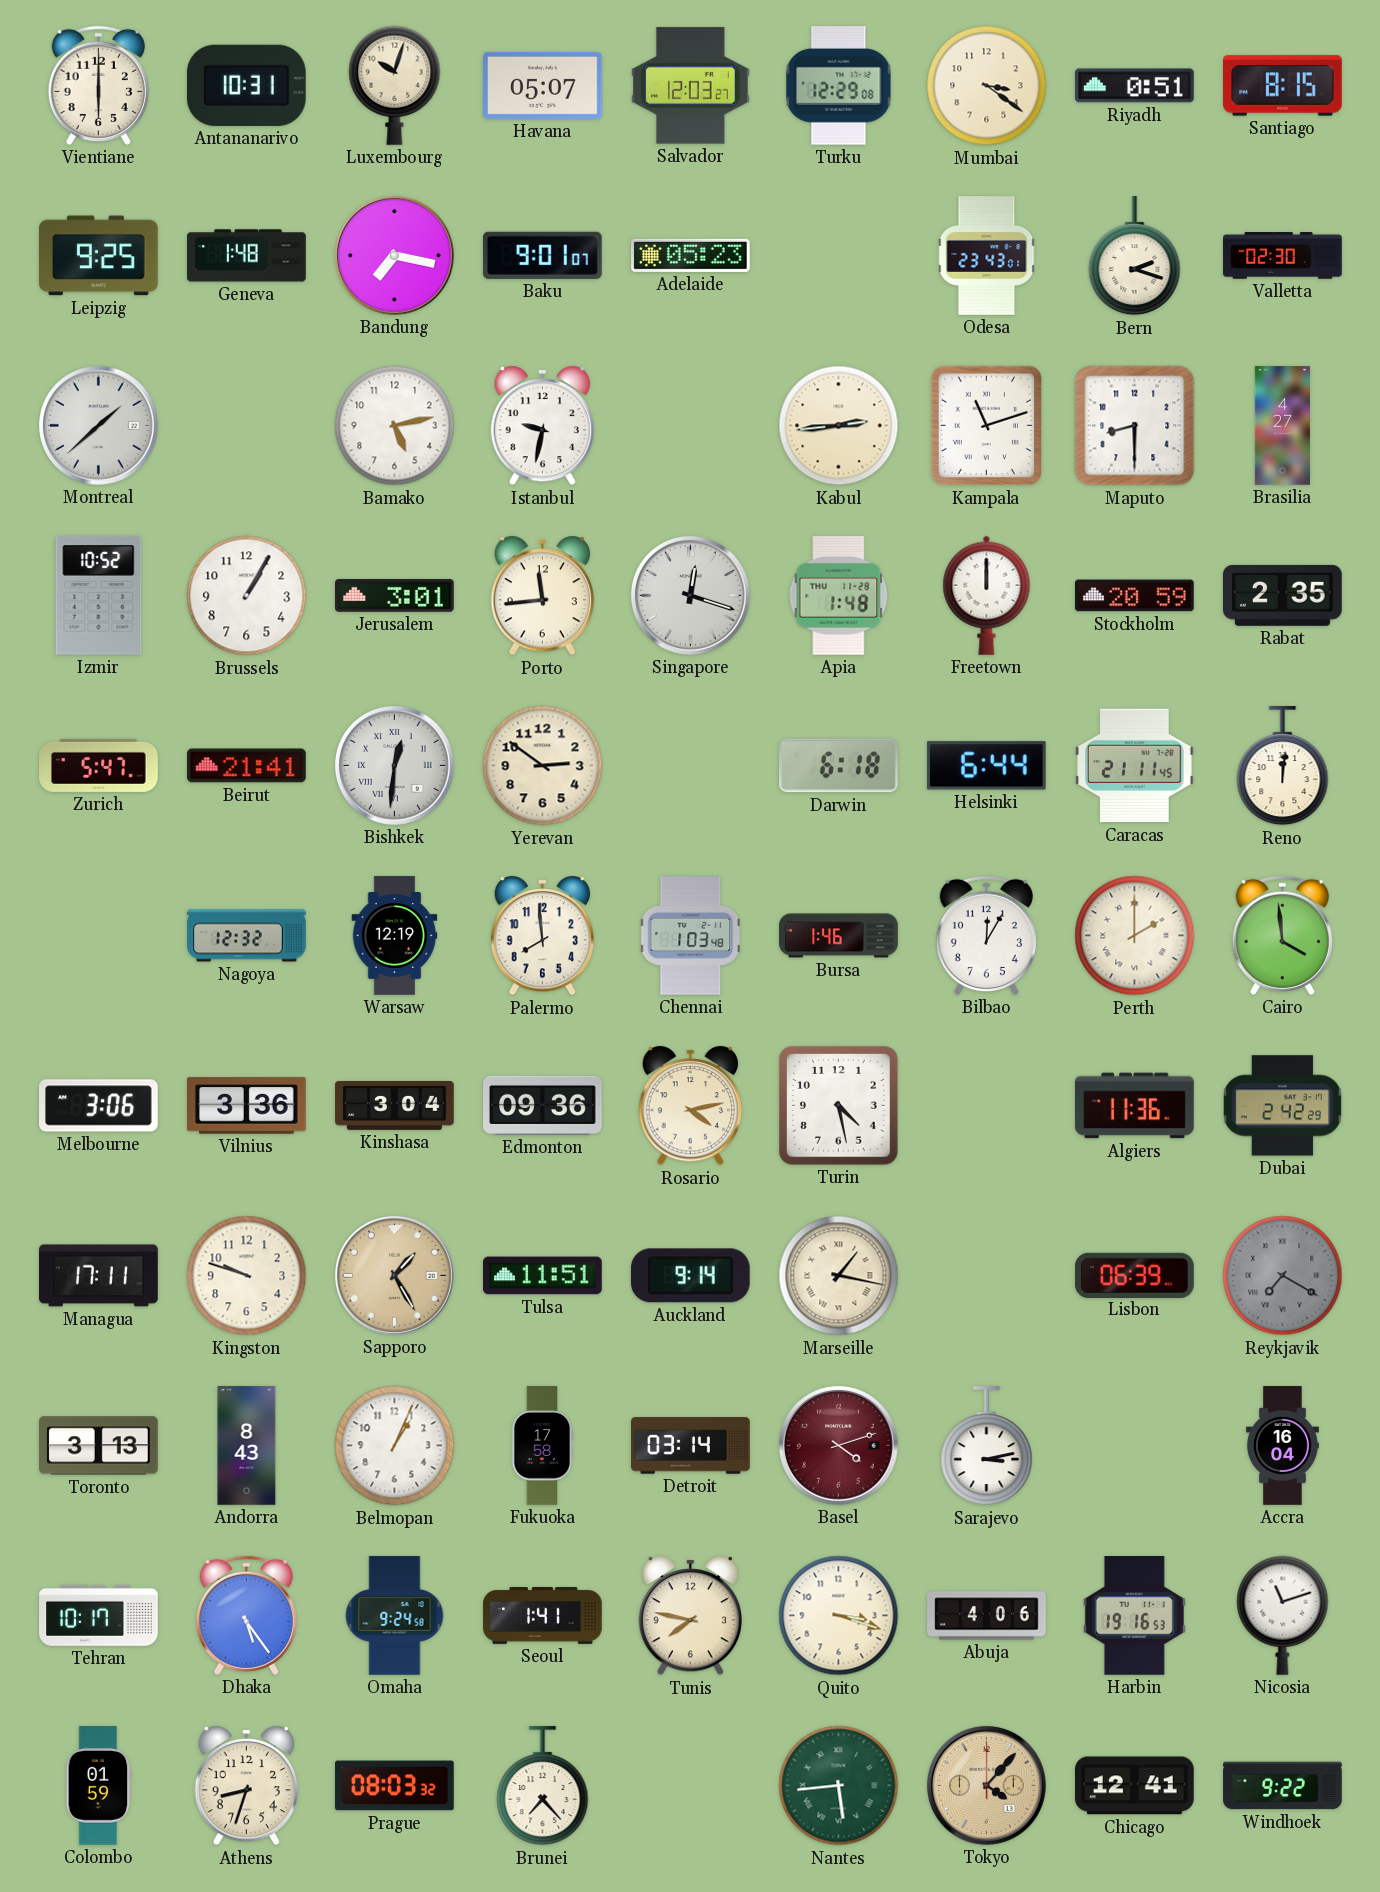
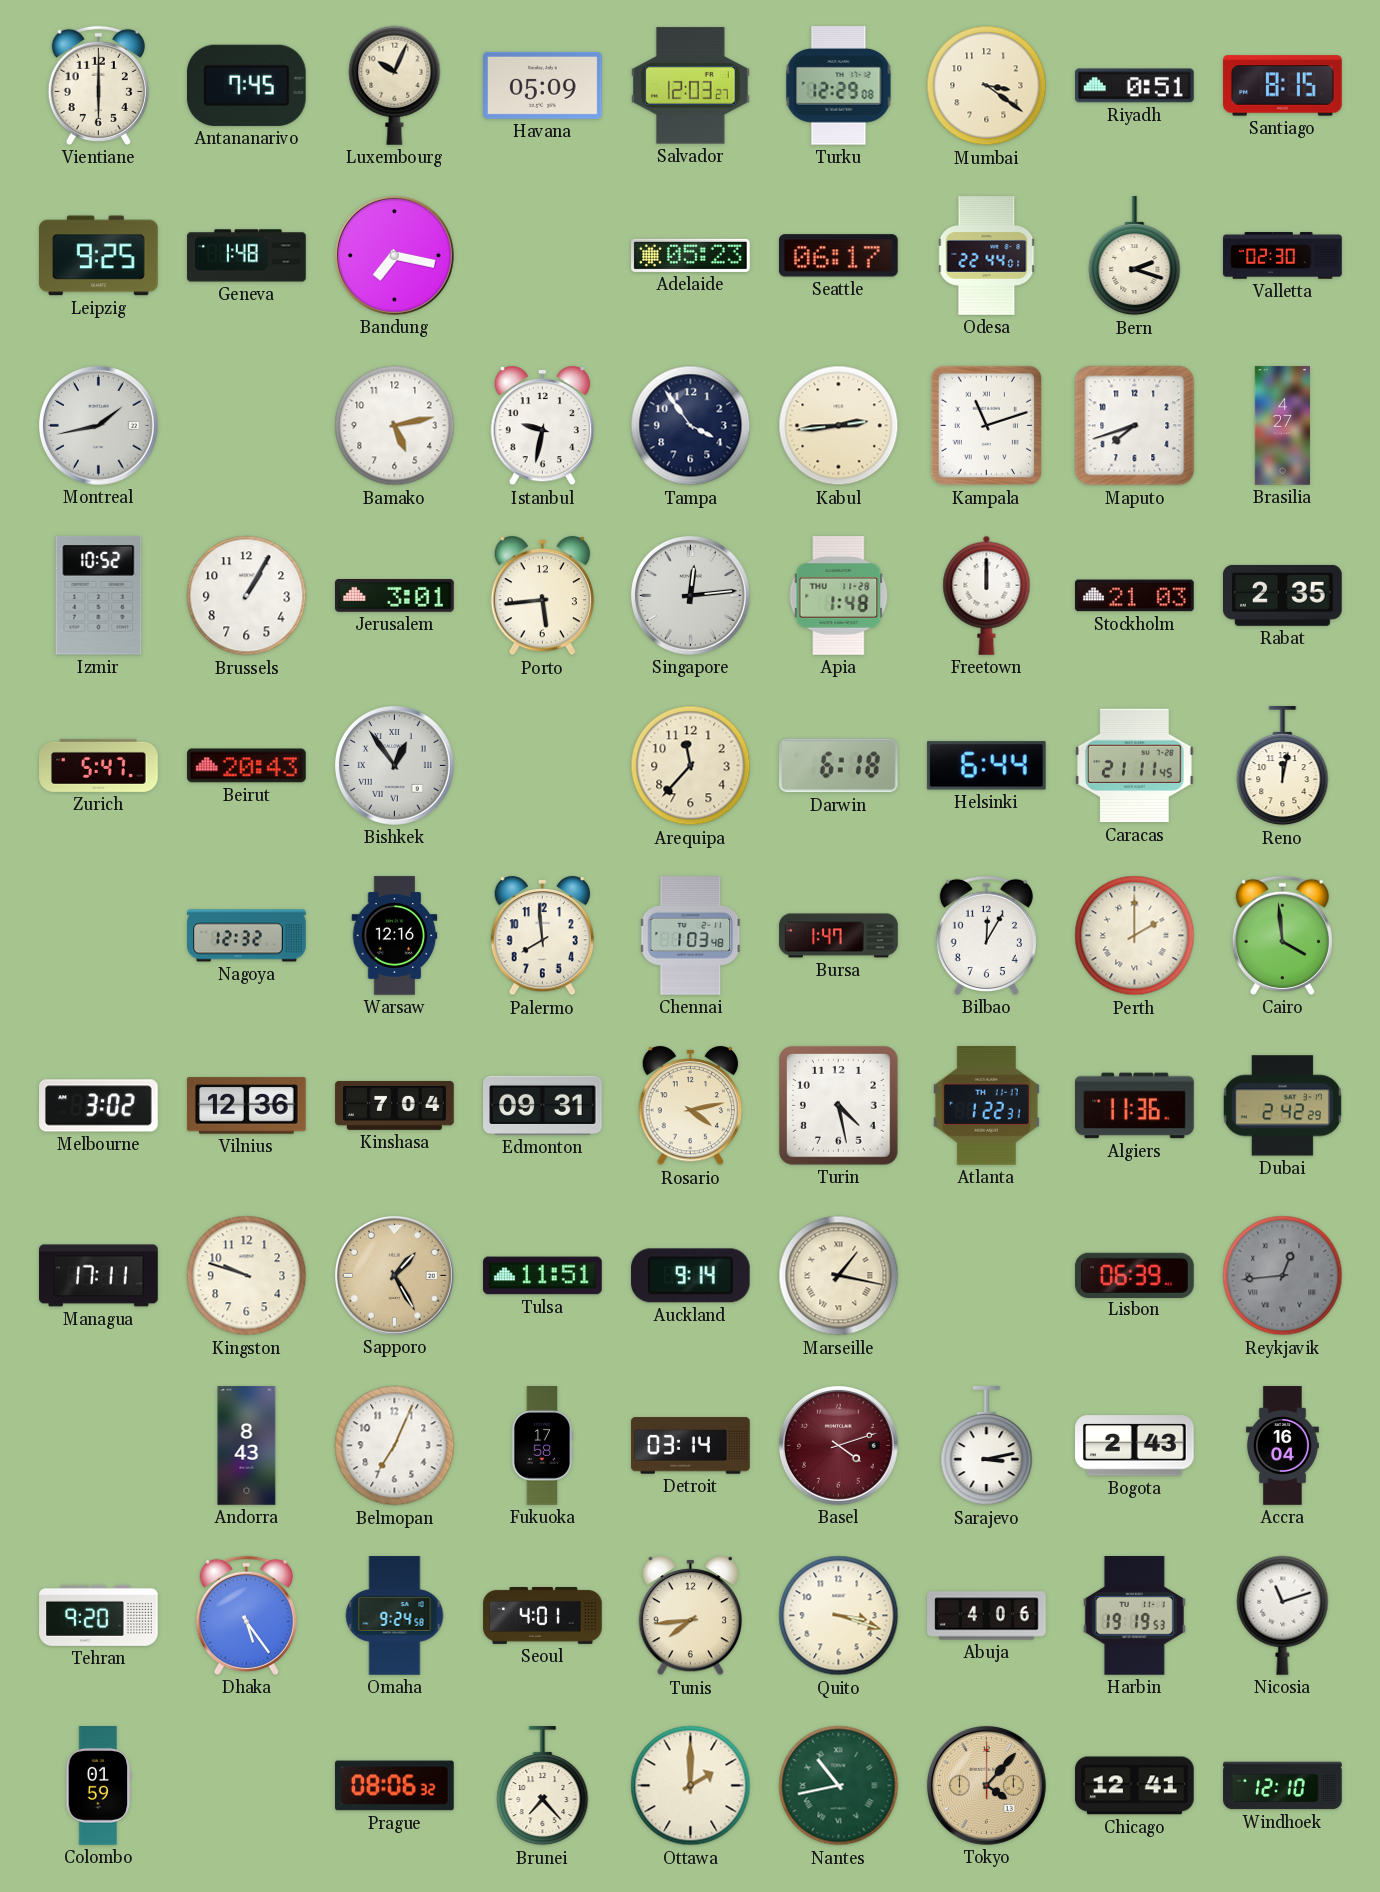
Antananarivo: 10:31 -> 7:45 (246, 85)
Luxembourg: 10:03 -> 10:04 (395, 85)
Havana: 05:07 -> 05:09 (543, 85)
Baku: 9:01 -> none (543, 255)
Seattle: none -> 06:17 (838, 256)
Odesa: 23:43 -> 22:44 (987, 256)
Montreal: 1:38 -> 1:43 (98, 425)
Tampa: none -> 3:54 (691, 426)
Maputo: 8:30 -> 7:42 (1135, 426)
Porto: 11:44 -> 5:44 (542, 596)
Singapore: 12:18 -> 12:14 (690, 595)
Stockholm: 20:59 -> 21:03 (1135, 596)
Beirut: 21:41 -> 20:43 (247, 766)
Bishkek: 12:31 -> 12:54 (394, 765)
Yerevan: 2:51 -> none (543, 766)
Arequipa: none -> 11:37 (691, 766)
Reno: 12:01 -> 12:02 (1283, 766)
Warsaw: 12:19 -> 12:16 (395, 936)
Bursa: 1:46 -> 1:47 (839, 936)
Melbourne: 3:06 -> 3:02 (99, 1106)
Vilnius: 3:36 -> 12:36 (247, 1106)
Kinshasa: 3:04 -> 7:04 (395, 1105)
Edmonton: 09:36 -> 09:31 (543, 1105)
Atlanta: none -> 1:22 (986, 1106)
Reykjavik: 7:20 -> 12:44 (1283, 1276)
Toronto: 3:13 -> none (99, 1446)
Belmopan: 1:04 -> 7:04 (395, 1446)
Bogota: none -> 2:43 (1135, 1446)
Tehran: 10:17 -> 9:20 (99, 1615)
Seoul: 1:41 -> 4:01 (543, 1616)
Tunis: 7:47 -> 7:44 (690, 1616)
Harbin: 19:16 -> 19:19 (1134, 1616)
Athens: 8:33 -> none (246, 1786)
Prague: 08:03 -> 08:06 (395, 1786)
Ottawa: none -> 2:00 (691, 1786)
Nantes: 5:44 -> 10:43 (839, 1786)
Windhoek: 9:22 -> 12:10 (1283, 1786)
